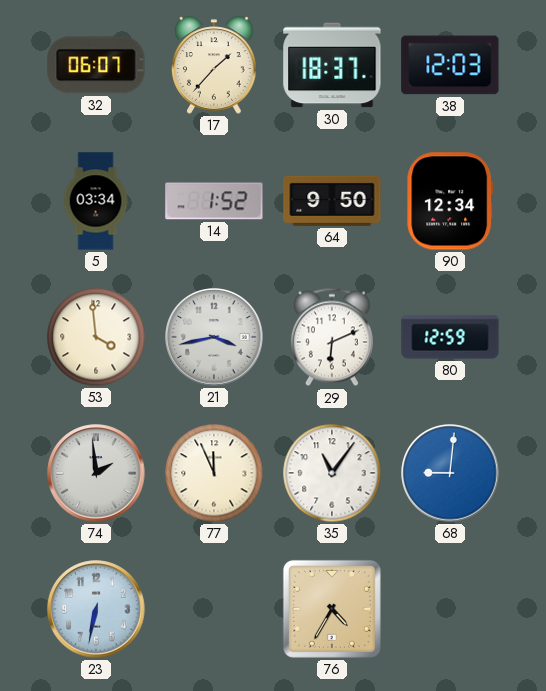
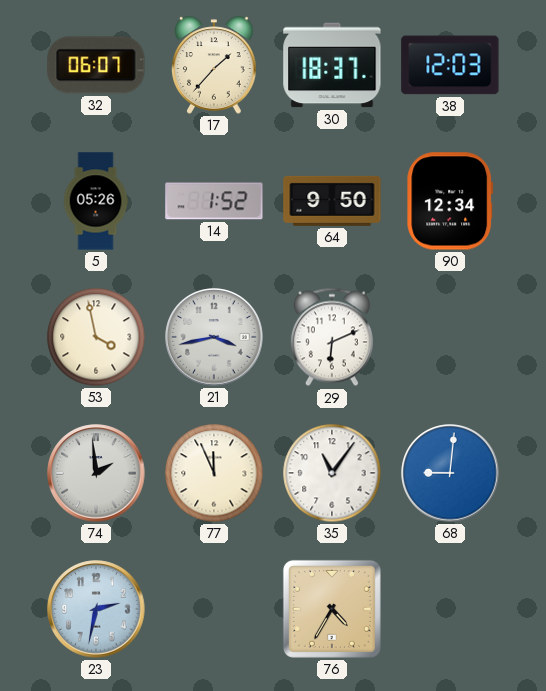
5: 03:34 -> 05:26 (96, 201)
53: 3:59 -> 3:58 (96, 337)
80: 12:59 -> none (450, 337)
23: 6:32 -> 2:32 (96, 609)
